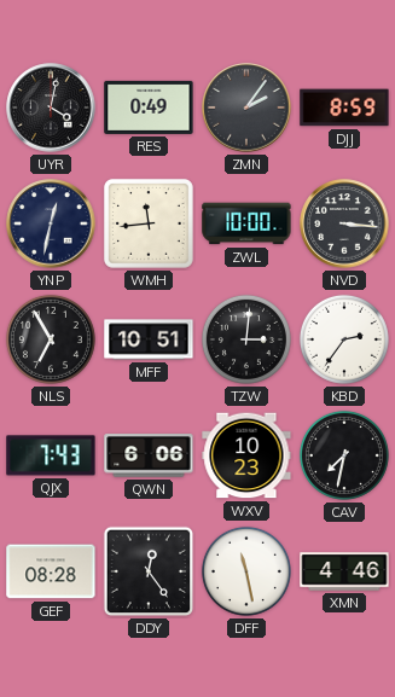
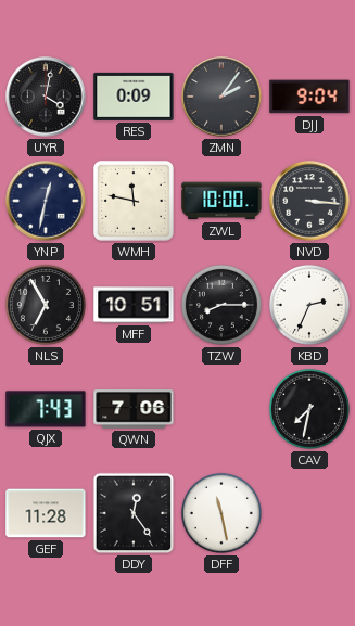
RES: 0:49 -> 0:09 (134, 97)
DJJ: 8:59 -> 9:04 (309, 97)
WMH: 11:44 -> 11:47 (134, 201)
TZW: 3:01 -> 8:15 (221, 305)
KBD: 2:36 -> 2:34 (309, 305)
QWN: 6:06 -> 7:06 (134, 409)
WXV: 10:23 -> none (246, 455)
GEF: 08:28 -> 11:28 (46, 513)
XMN: 4:46 -> none (344, 571)
